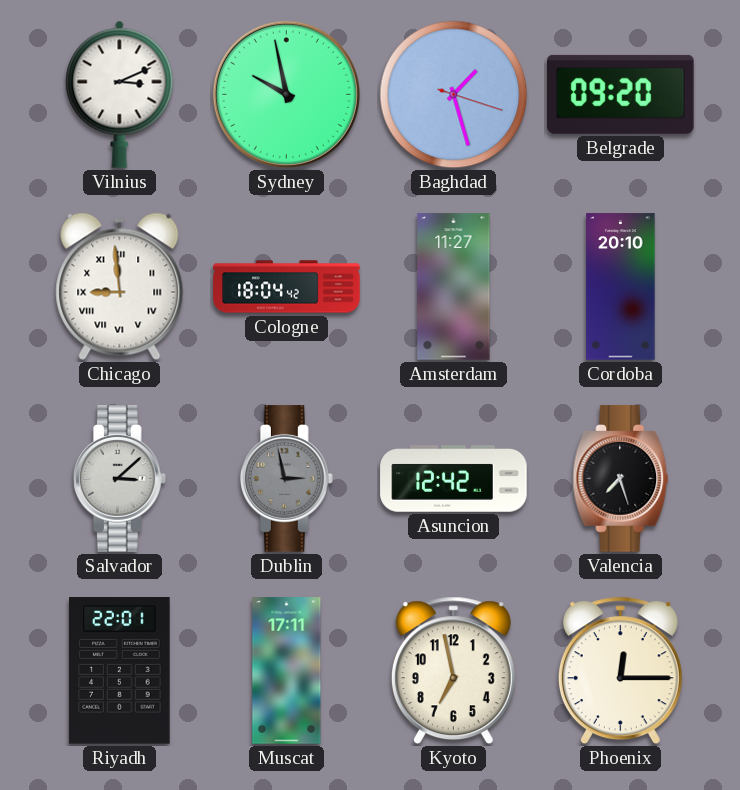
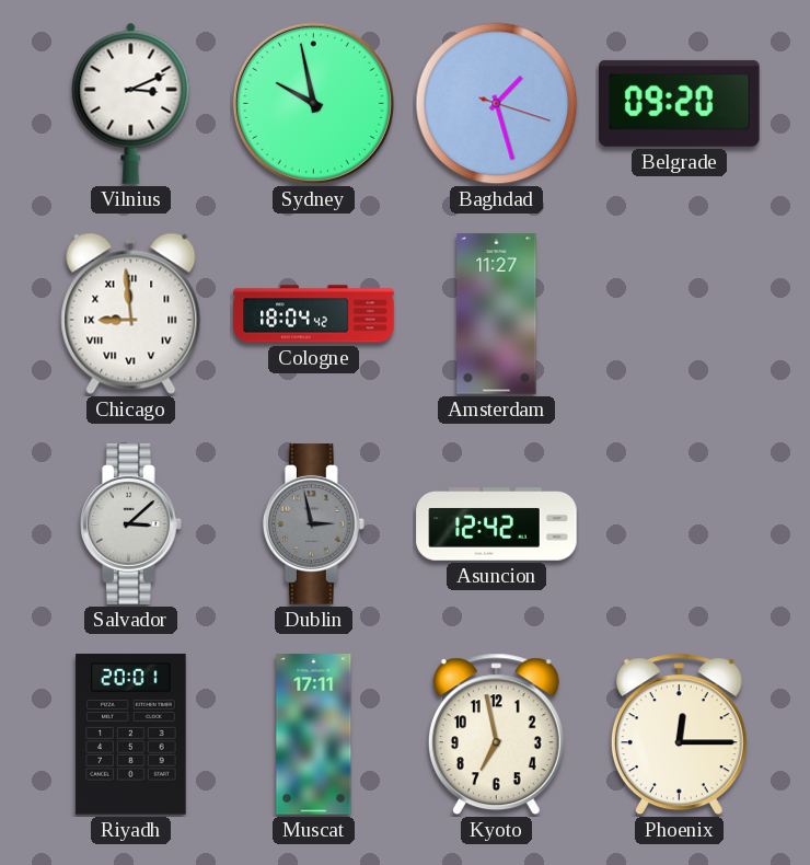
Cordoba: 20:10 -> none (621, 287)
Valencia: 7:27 -> none (621, 479)
Riyadh: 22:01 -> 20:01 (131, 735)
